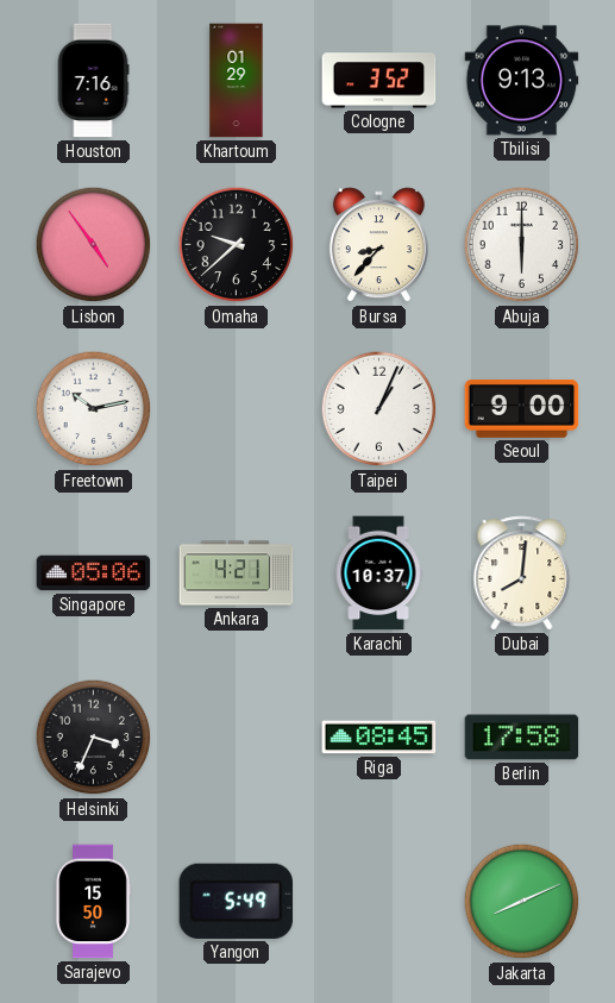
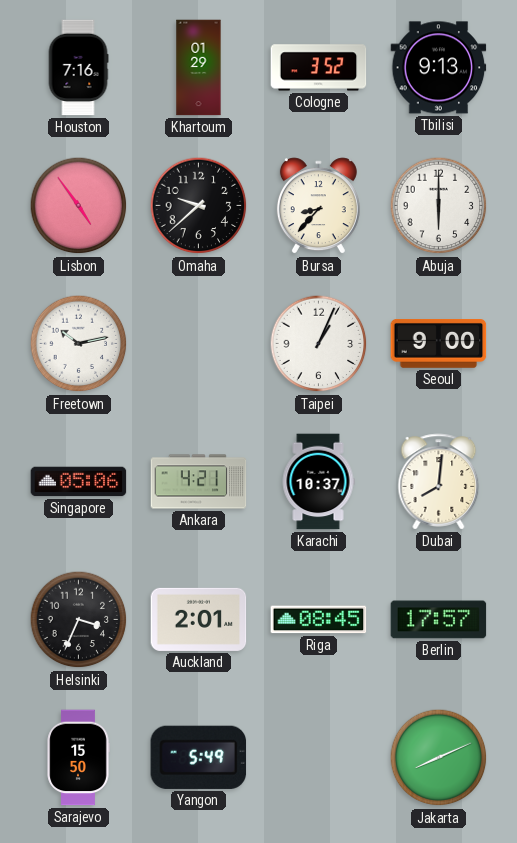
Auckland: none -> 2:01 (199, 619)
Berlin: 17:58 -> 17:57 (439, 620)
